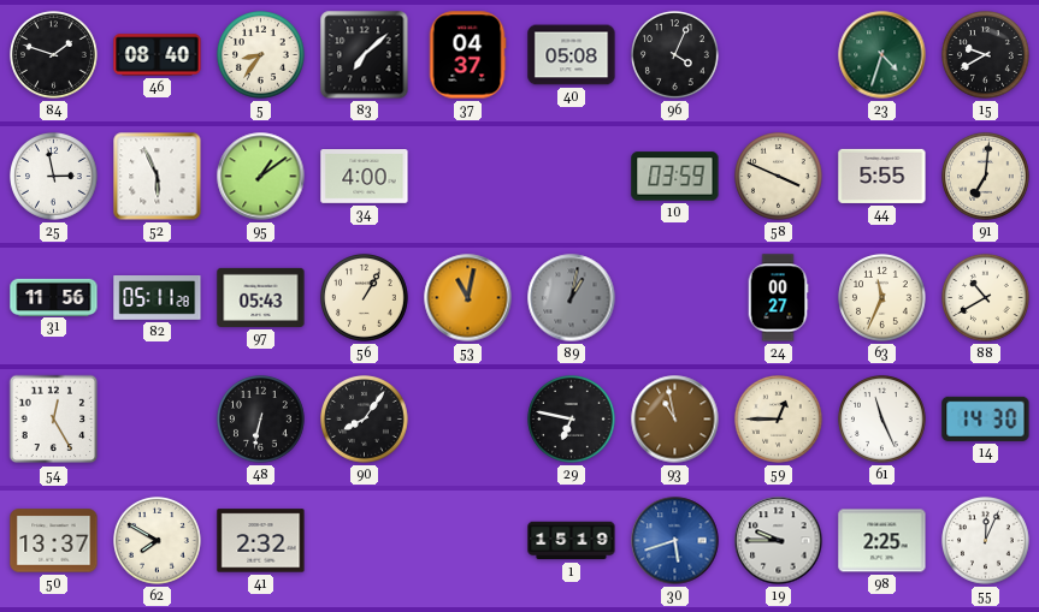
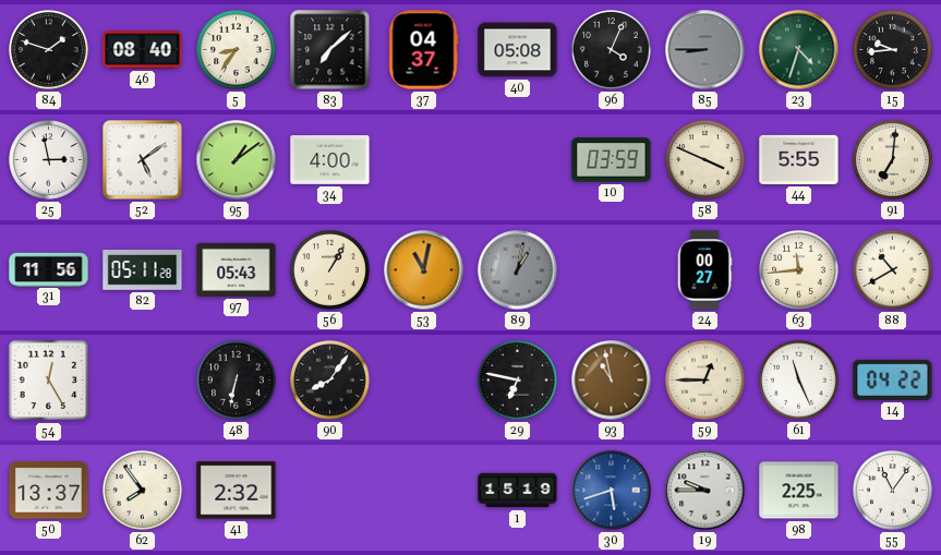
85: none -> 8:45 (705, 50)
15: 9:40 -> 9:44 (893, 50)
52: 5:56 -> 5:09 (143, 160)
63: 11:34 -> 11:44 (799, 270)
14: 14:30 -> 04:22 (893, 379)
62: 7:50 -> 7:54 (143, 491)
55: 12:04 -> 11:06 (893, 491)
